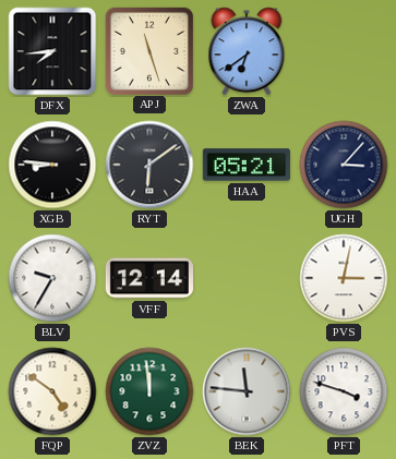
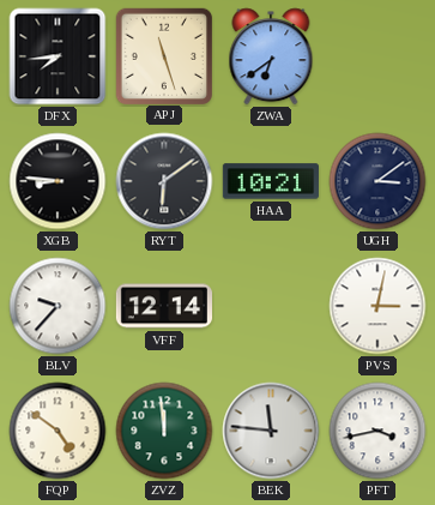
HAA: 05:21 -> 10:21 (271, 181)
UGH: 3:07 -> 3:09 (377, 181)
BLV: 9:35 -> 9:37 (58, 306)
PFT: 3:48 -> 3:43 (377, 431)
